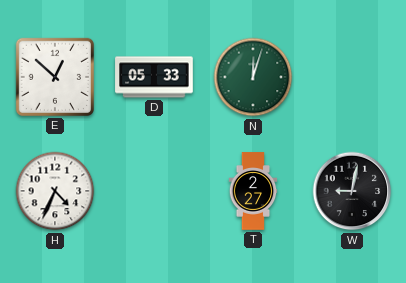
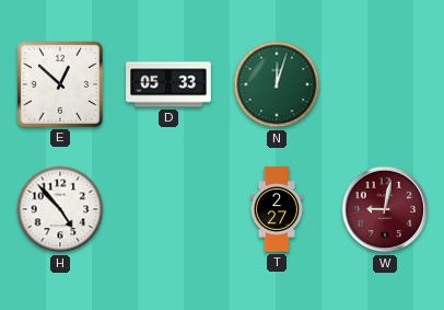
H: 4:34 -> 4:53 (60, 209)
W dial: black -> burgundy (385, 209)
